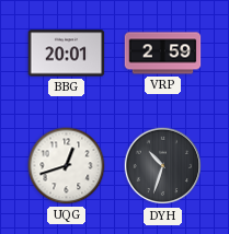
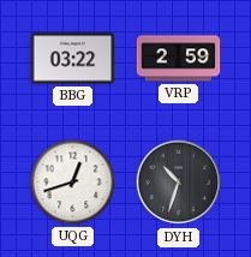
BBG: 20:01 -> 03:22 (73, 59)
